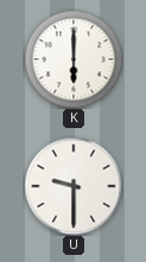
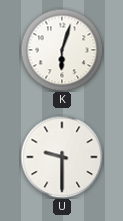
K: 6:00 -> 6:03 (62, 50)
